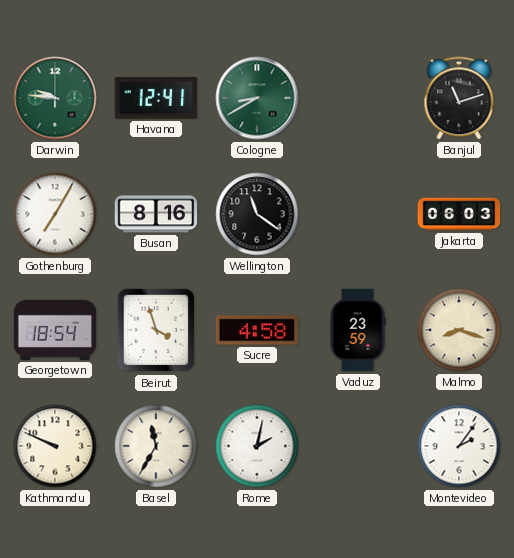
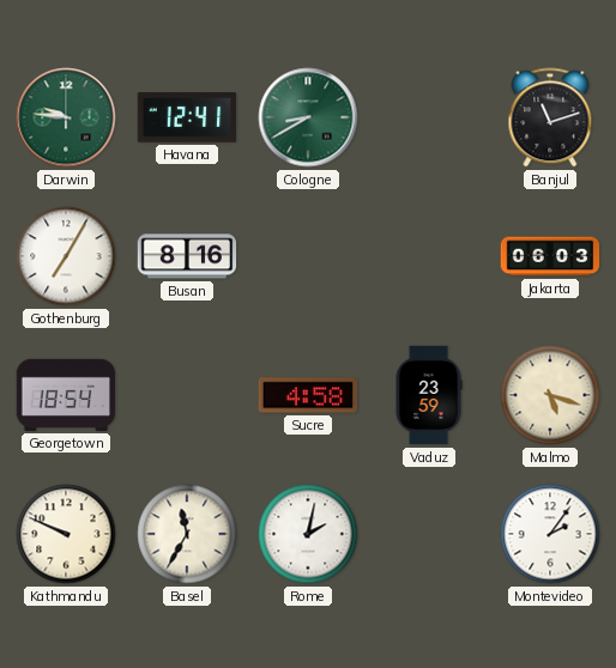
Wellington: 11:21 -> none (257, 214)
Beirut: 3:57 -> none (156, 330)
Malmo: 8:18 -> 5:18 (550, 395)
